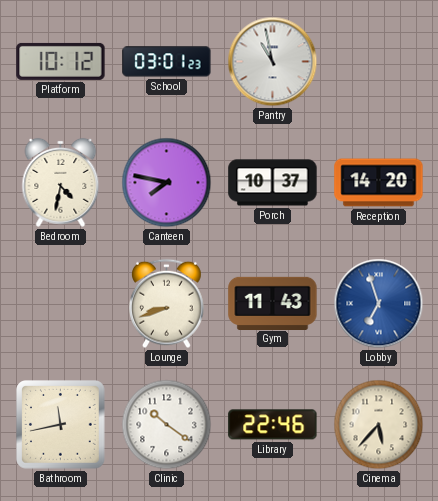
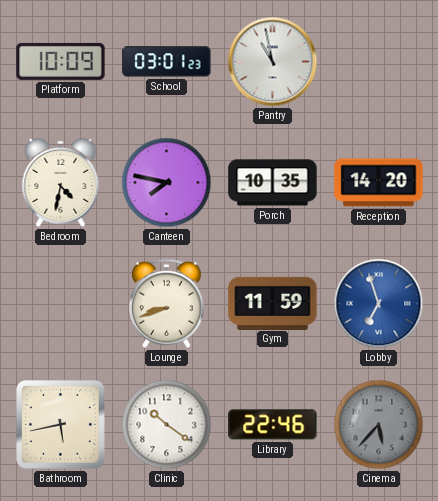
Platform: 10:12 -> 10:09 (61, 61)
Porch: 10:37 -> 10:35 (273, 183)
Gym: 11:43 -> 11:59 (273, 303)
Bathroom: 11:43 -> 5:43 (61, 425)
Cinema dial: cream -> grey (379, 425)
